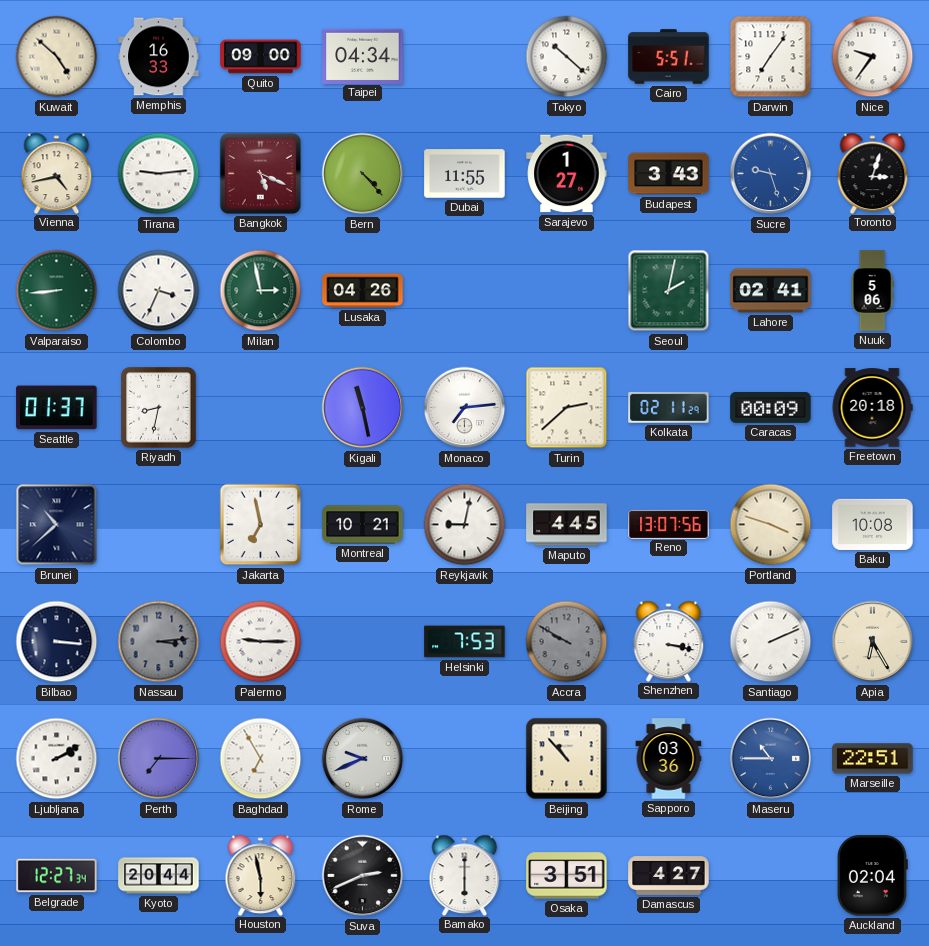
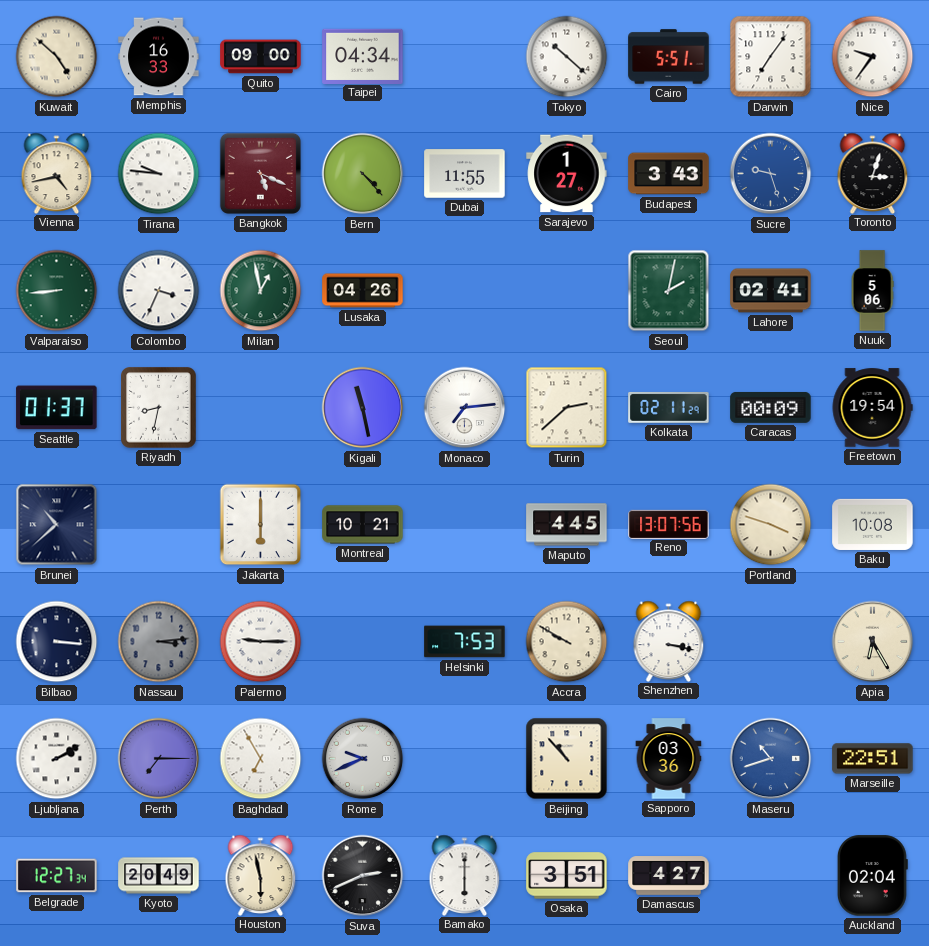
Tirana: 9:14 -> 9:46 (159, 174)
Milan: 2:58 -> 12:58 (261, 291)
Freetown: 20:18 -> 19:54 (872, 408)
Jakarta: 6:58 -> 6:00 (261, 525)
Reykjavik: 9:02 -> none (465, 525)
Accra dial: grey -> cream (567, 642)
Santiago: 2:11 -> none (771, 642)
Maseru: 10:45 -> 10:42 (771, 759)
Kyoto: 20:44 -> 20:49 (159, 876)
